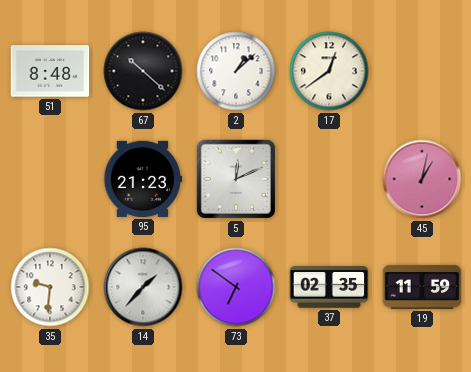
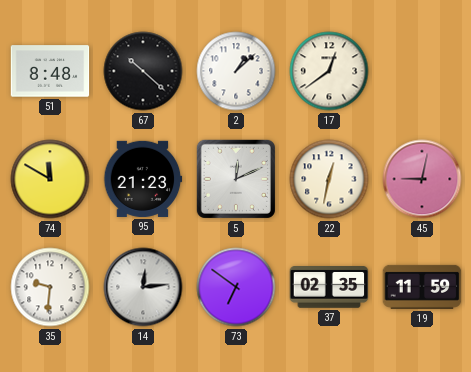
74: none -> 11:50 (50, 179)
22: none -> 12:32 (329, 179)
45: 1:02 -> 9:02 (422, 179)
14: 1:37 -> 12:14 (143, 287)
